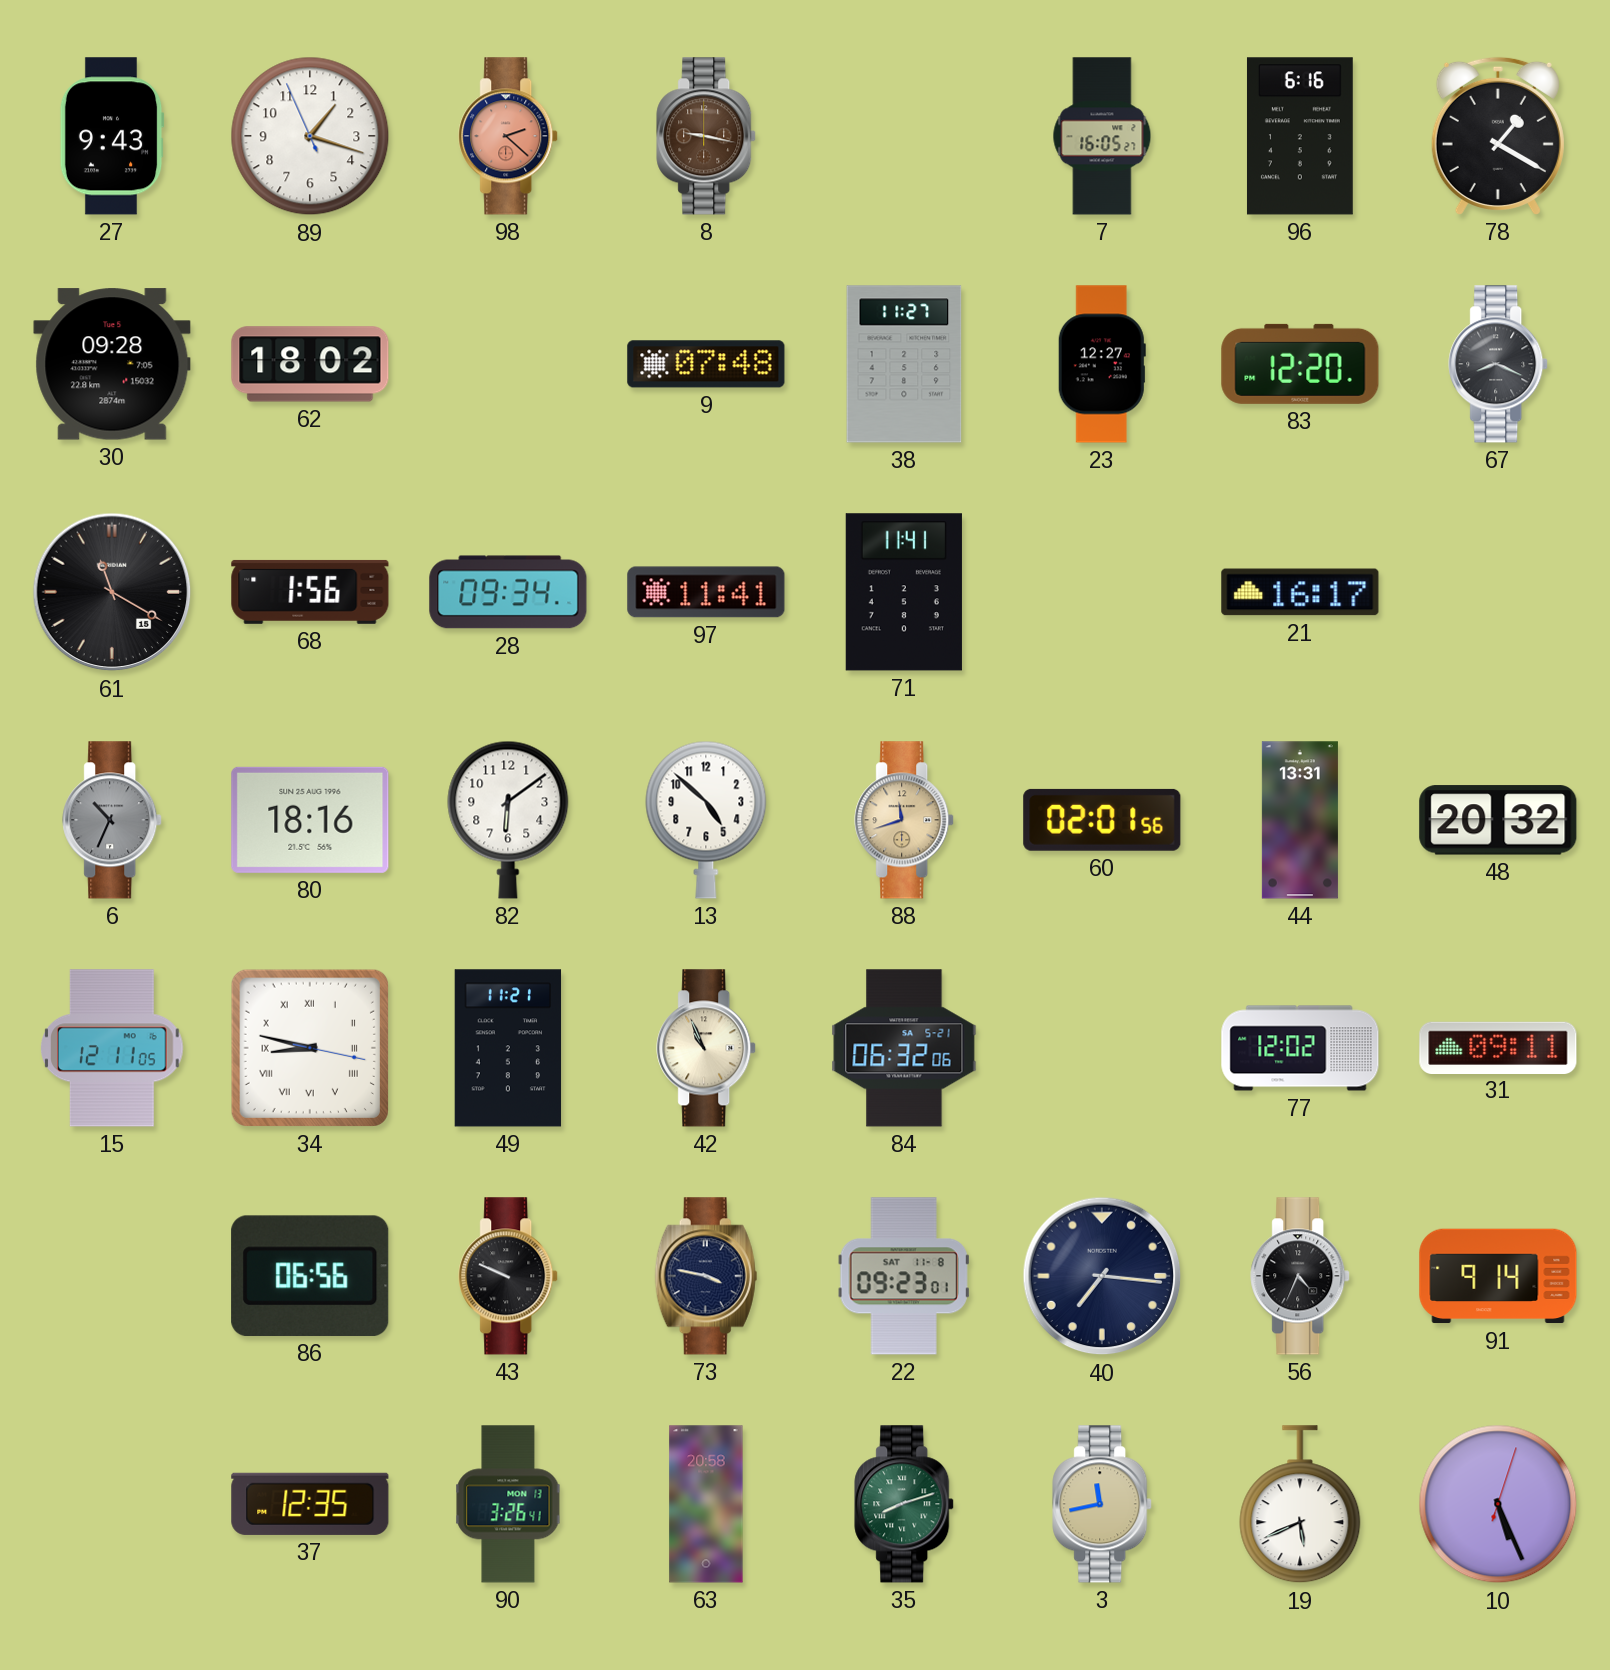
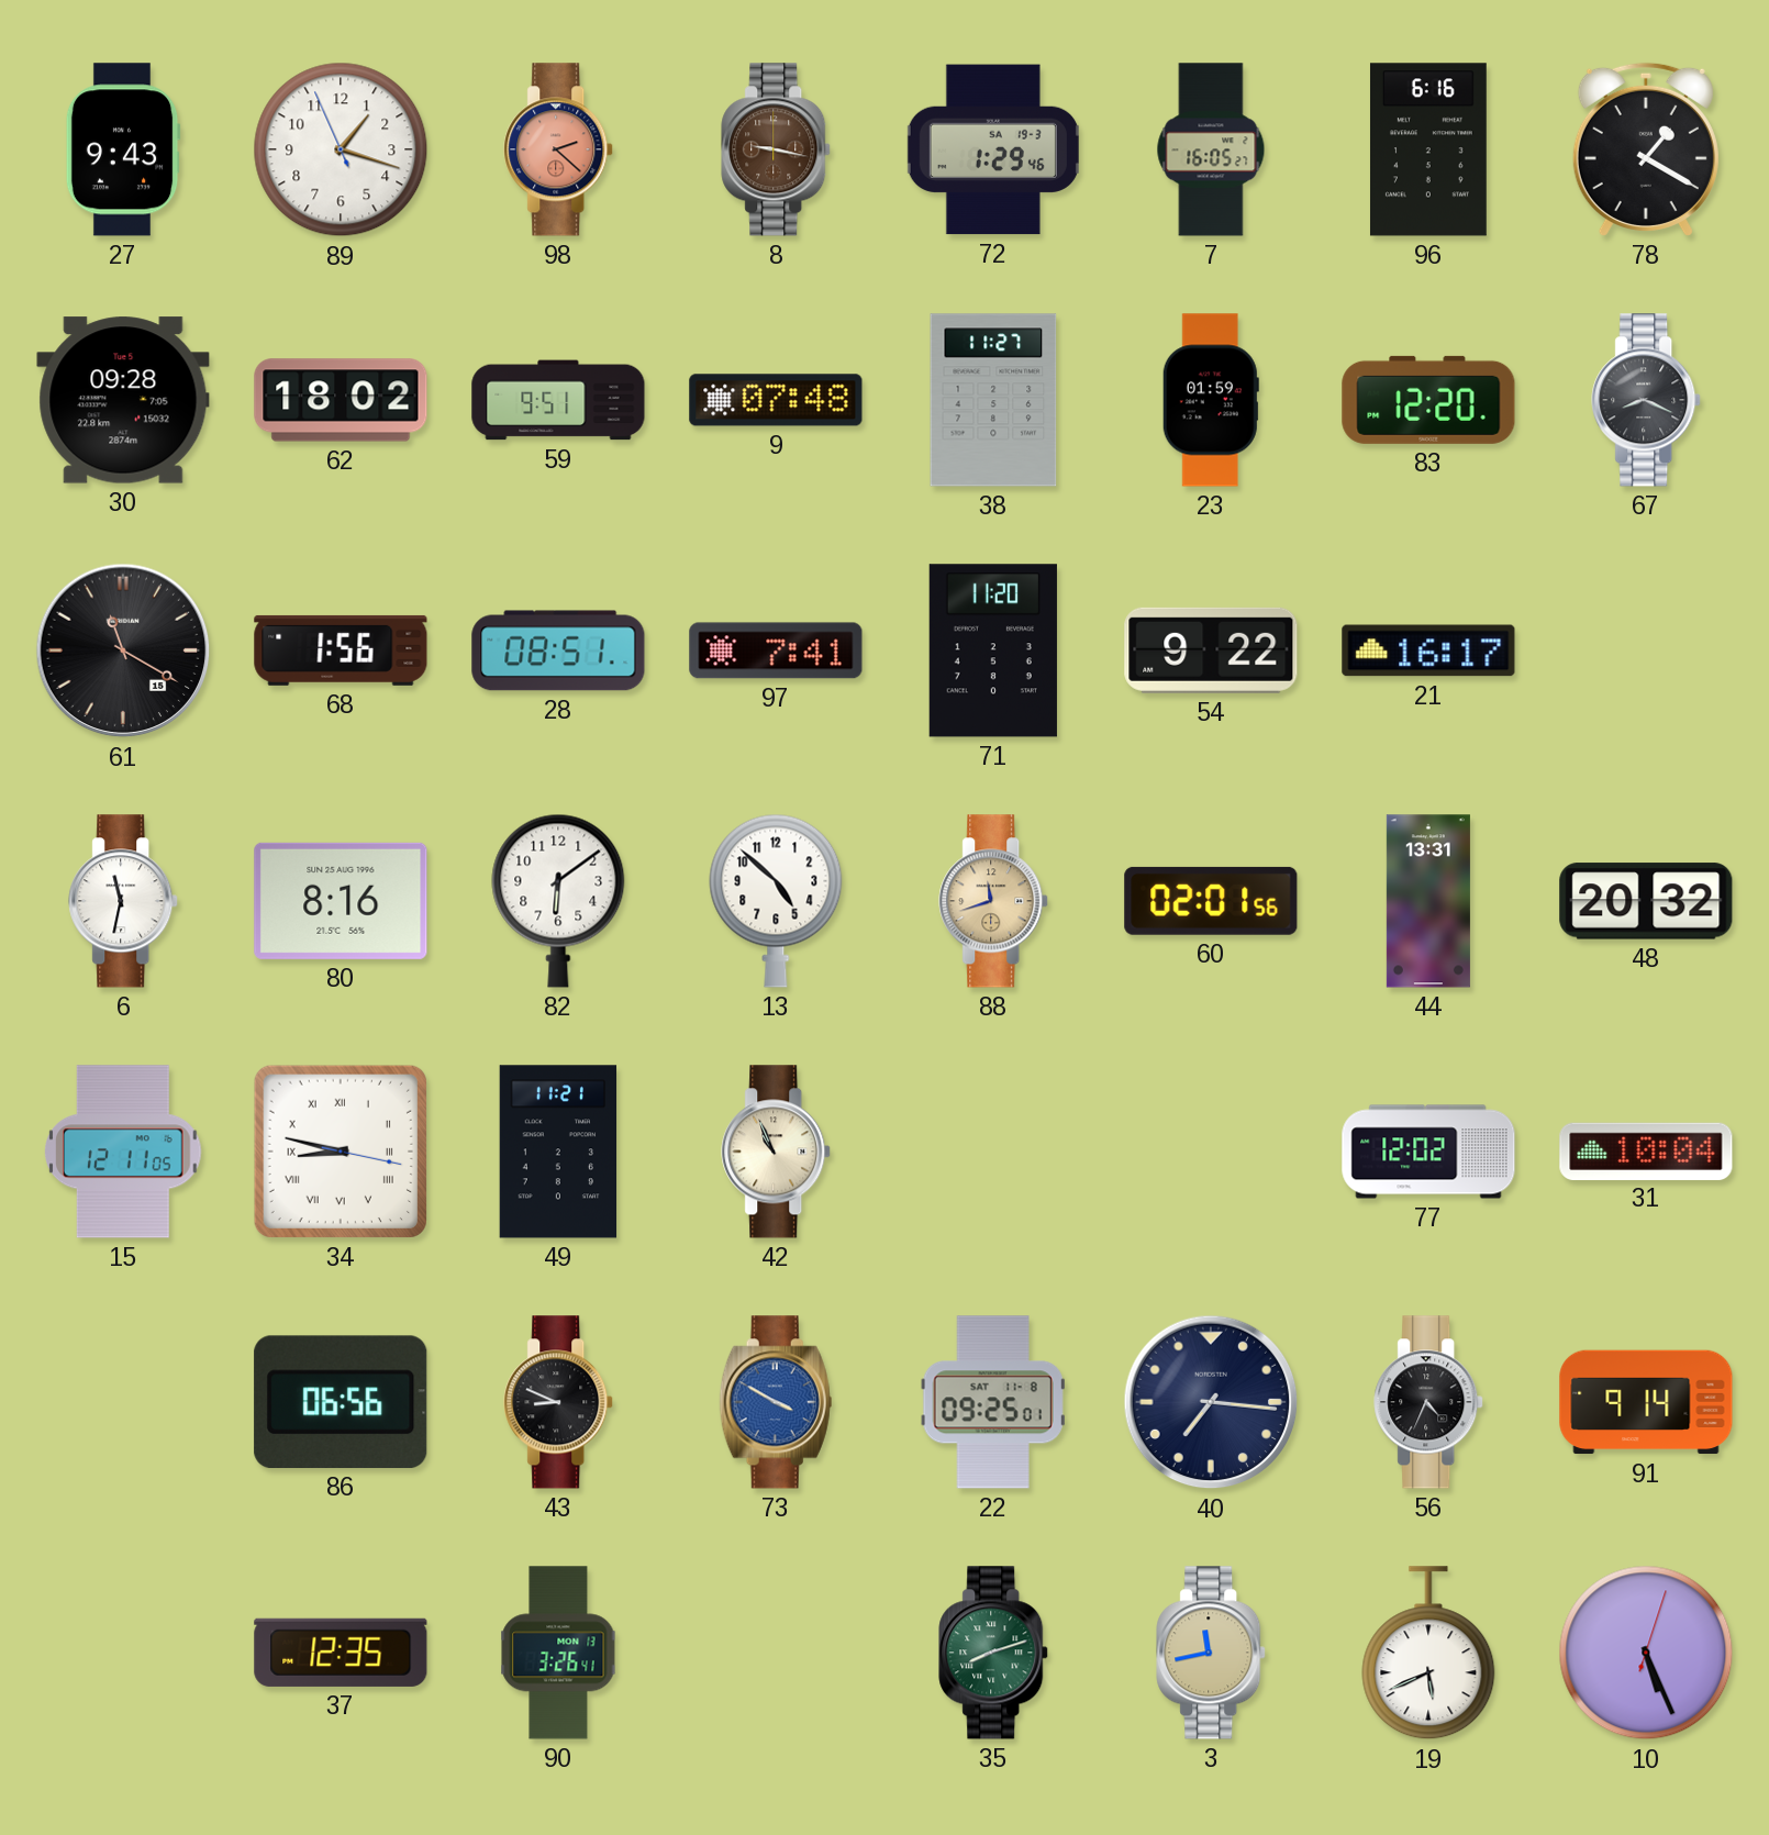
72: none -> 1:29 (993, 149)
59: none -> 9:51 (558, 400)
23: 12:27 -> 01:59 (1211, 400)
28: 09:34 -> 08:51 (558, 650)
97: 11:41 -> 7:41 (776, 650)
71: 11:41 -> 11:20 (993, 650)
54: none -> 9:22 (1211, 650)
6: 10:34 -> 11:32 (124, 901)
6 dial: grey -> white (124, 901)
80: 18:16 -> 8:16 (341, 901)
84: 06:32 -> none (904, 1048)
31: 09:11 -> 10:04 (1646, 1150)
43: 9:49 -> 8:49 (559, 1402)
73: 3:47 -> 3:50 (776, 1402)
73 dial: navy -> blue (776, 1402)
22: 09:23 -> 09:25 (993, 1402)
63: 20:58 -> none (706, 1504)
